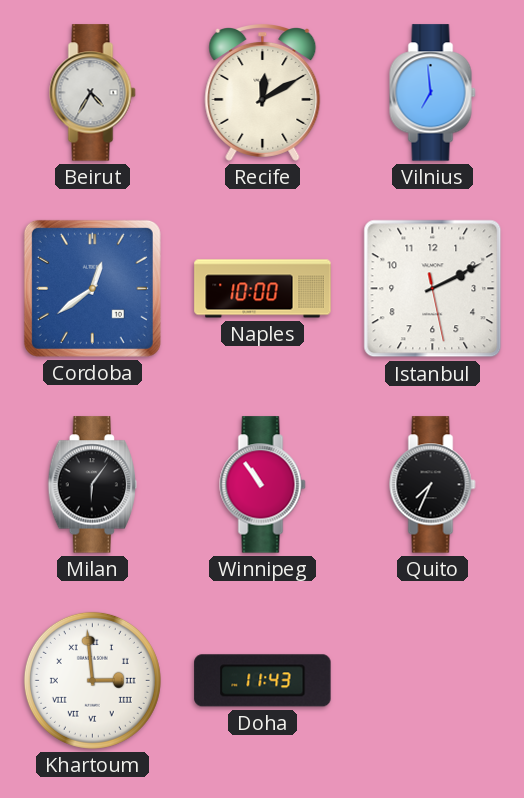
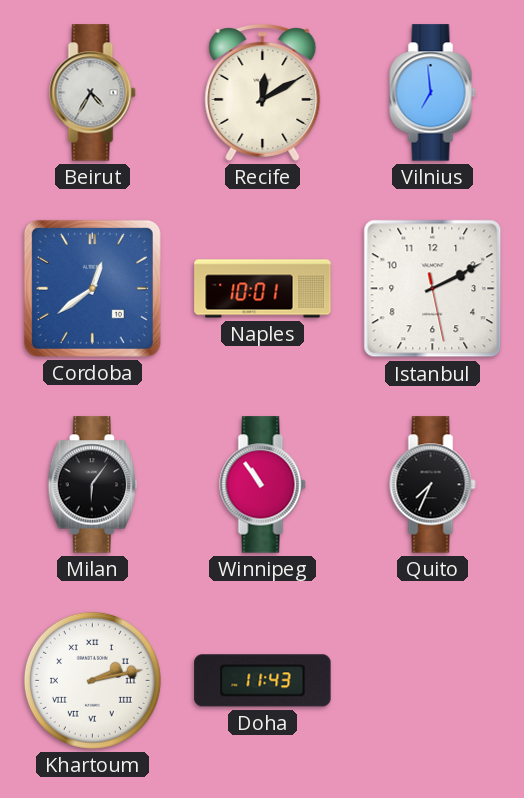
Naples: 10:00 -> 10:01 (263, 289)
Khartoum: 2:59 -> 2:13 (92, 680)
